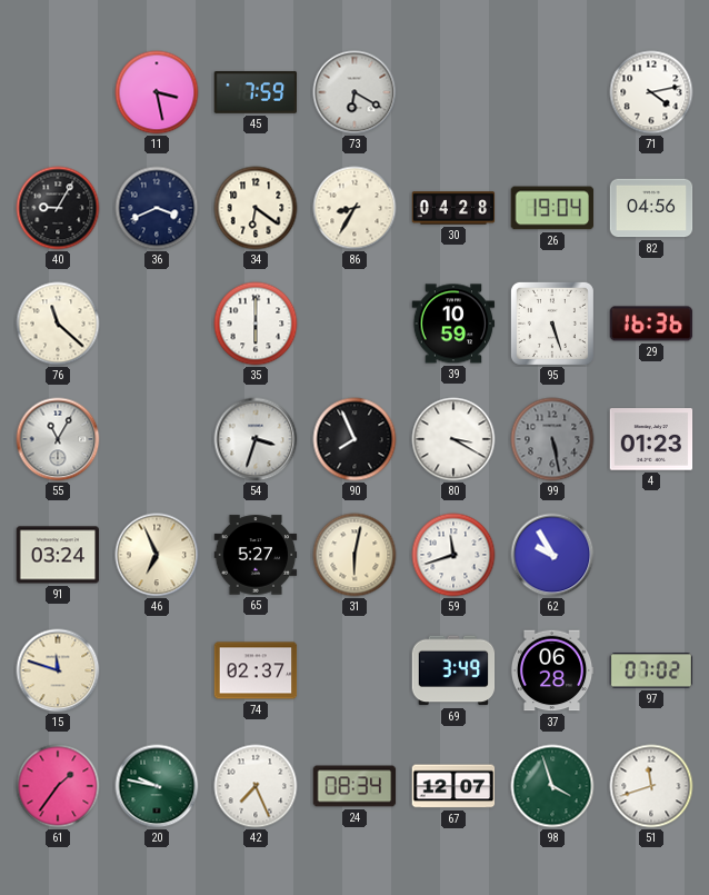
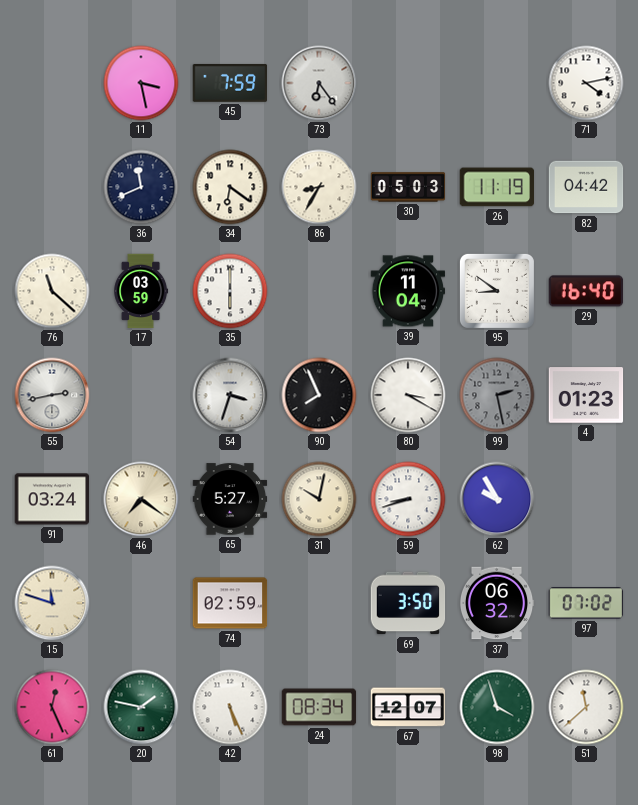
73: 6:20 -> 6:24 (319, 83)
40: 9:05 -> none (58, 208)
36: 3:41 -> 11:41 (141, 187)
30: 04:28 -> 05:03 (408, 187)
26: 19:04 -> 11:19 (497, 187)
82: 04:56 -> 04:42 (586, 187)
17: none -> 03:59 (141, 291)
39: 10:59 -> 11:04 (408, 291)
95: 5:27 -> 8:51 (497, 291)
29: 16:36 -> 16:40 (586, 291)
55: 11:05 -> 2:43 (52, 395)
99: 5:28 -> 2:28 (497, 395)
46: 6:56 -> 7:21 (141, 499)
31: 6:02 -> 10:02 (319, 499)
59: 11:42 -> 8:42 (408, 499)
74: 02:37 -> 02:59 (230, 603)
69: 3:49 -> 3:50 (408, 603)
37: 06:28 -> 06:32 (497, 603)
61: 1:36 -> 12:26 (52, 707)
20: 9:47 -> 1:47 (141, 707)
42: 7:26 -> 5:26 (230, 707)
51: 11:42 -> 11:38 (586, 707)
